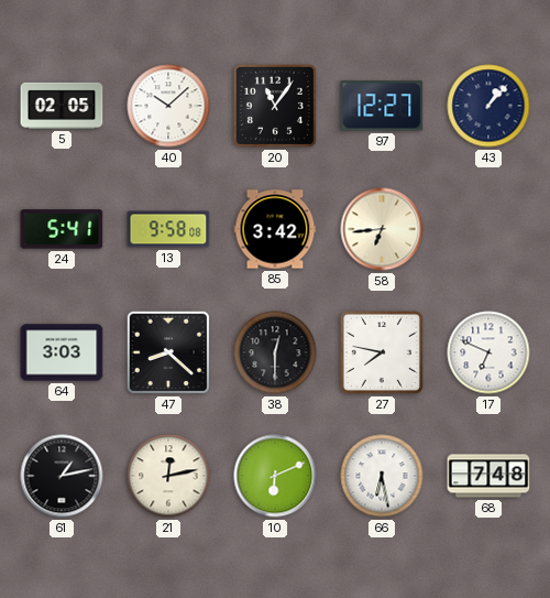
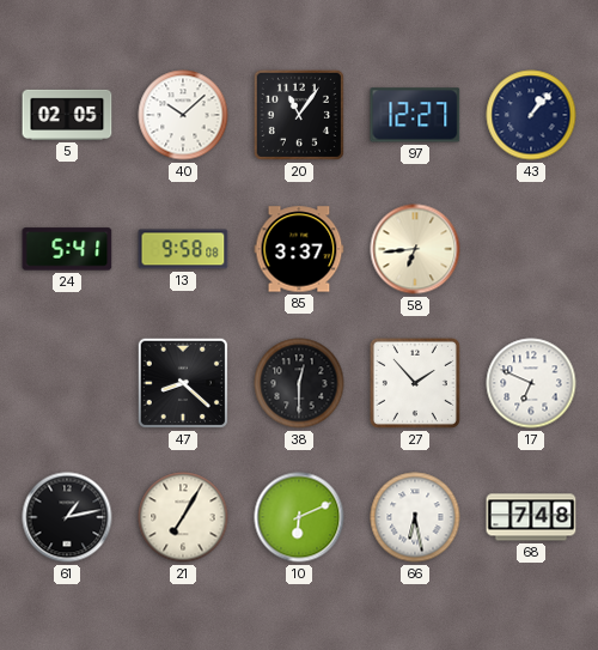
85: 3:42 -> 3:37 (299, 249)
64: 3:03 -> none (62, 352)
27: 7:47 -> 1:53 (415, 383)
21: 12:13 -> 7:05 (183, 517)
